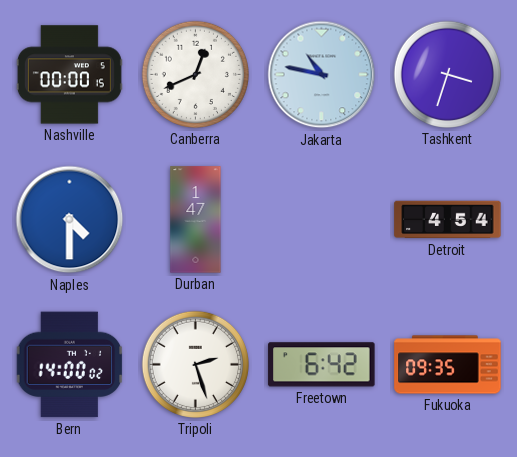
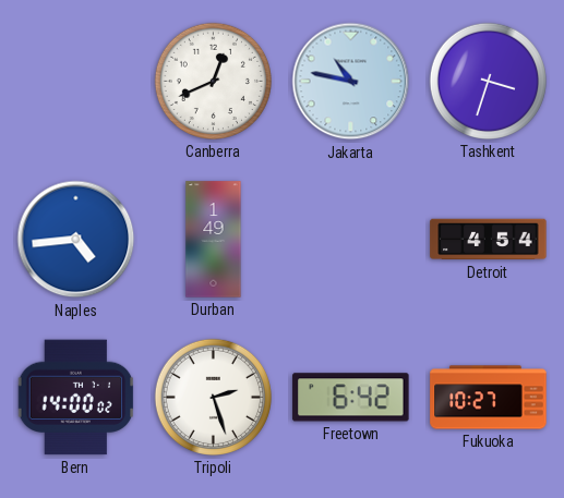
Nashville: 00:00 -> none (69, 75)
Naples: 4:30 -> 4:44 (76, 240)
Durban: 1:47 -> 1:49 (214, 240)
Fukuoka: 09:35 -> 10:27 (489, 398)
